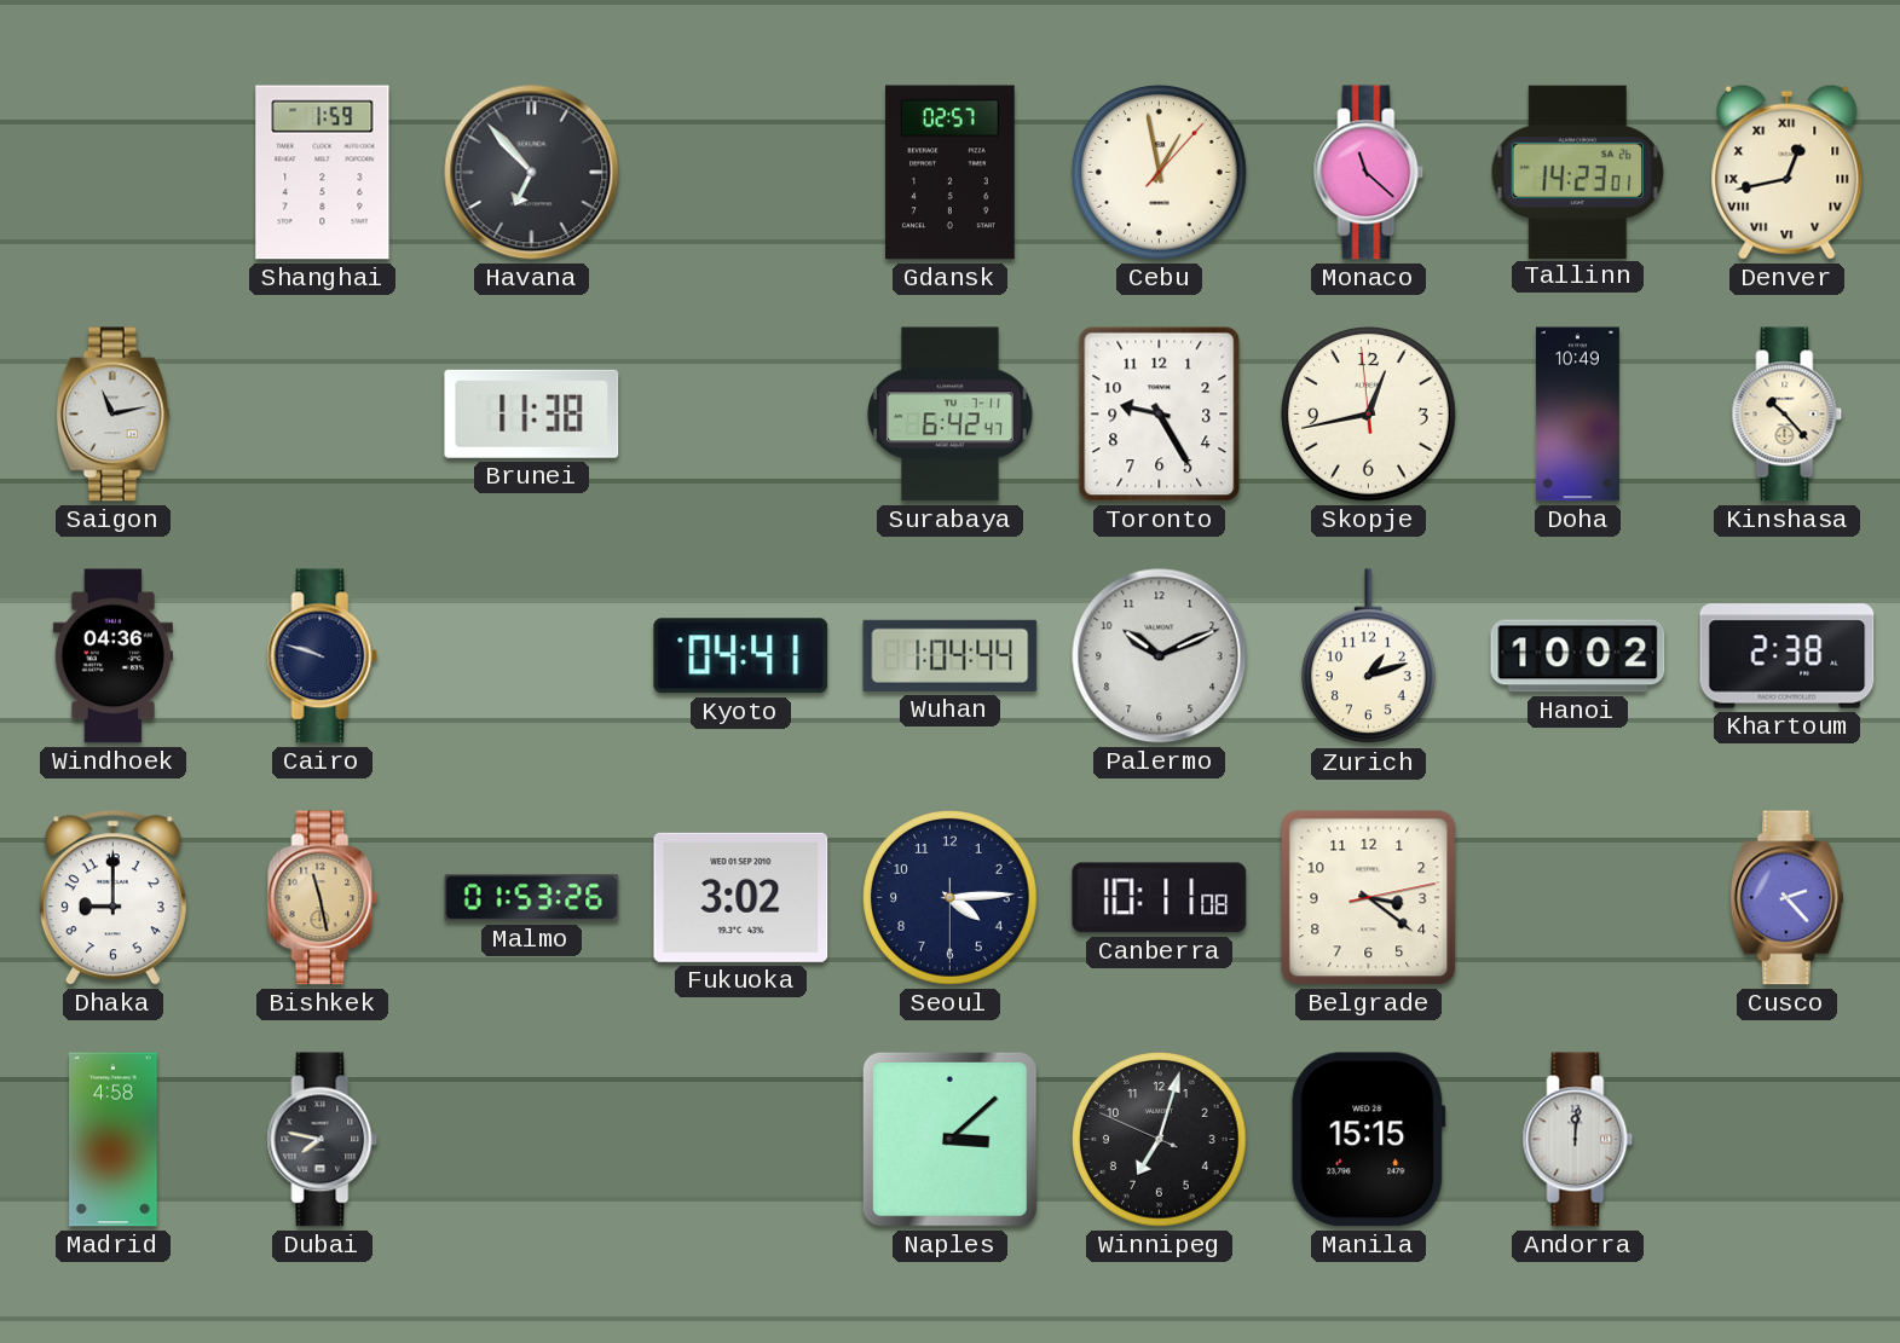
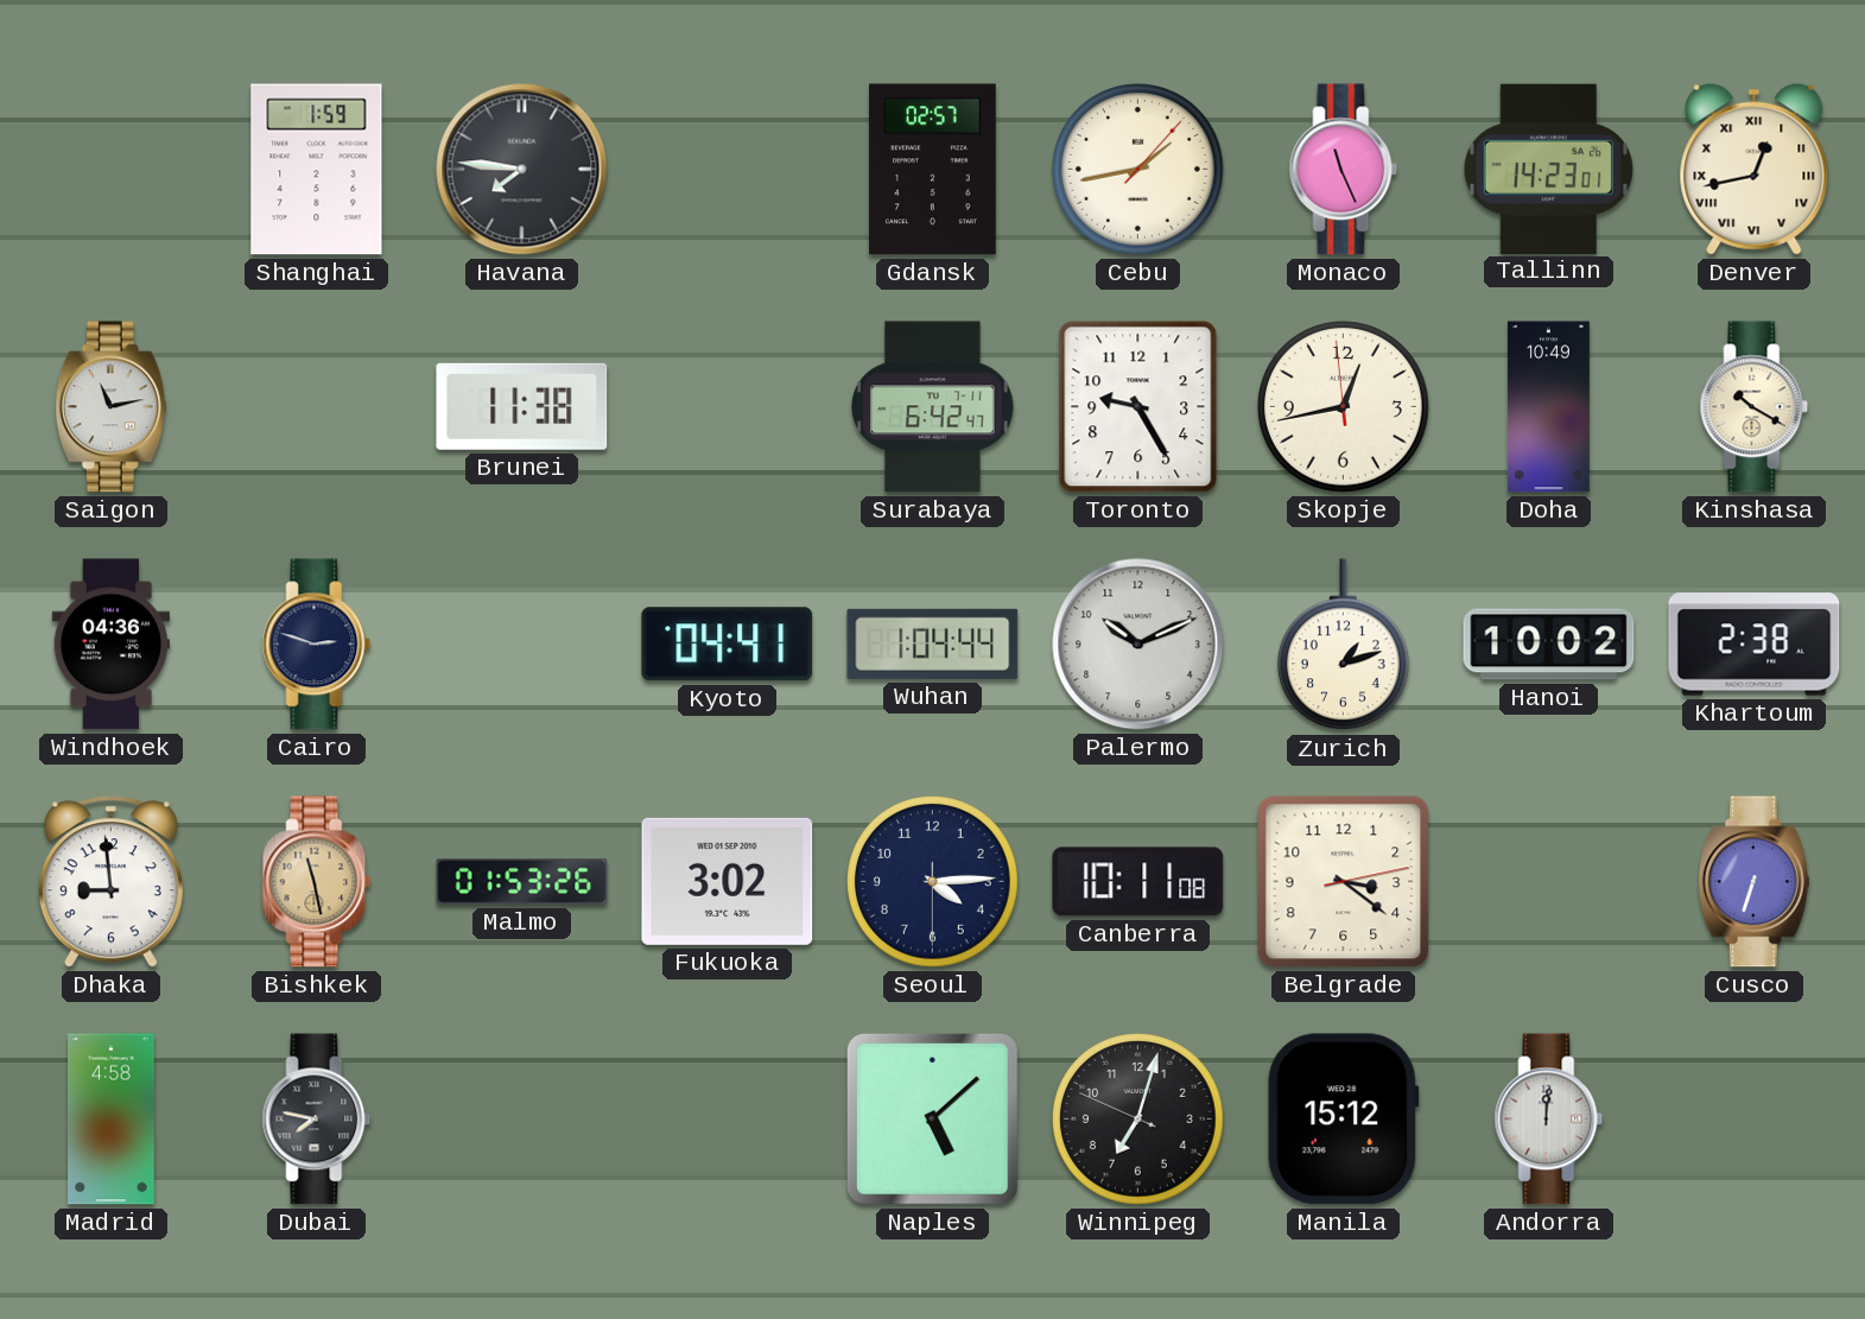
Havana: 6:53 -> 7:46 (522, 170)
Cebu: 12:58 -> 1:43 (1138, 170)
Monaco: 11:22 -> 11:26 (1344, 170)
Kinshasa: 10:23 -> 10:20 (1755, 407)
Cairo: 9:48 -> 2:48 (317, 645)
Dhaka: 9:00 -> 8:59 (110, 882)
Cusco: 2:23 -> 6:33 (1753, 882)
Naples: 3:08 -> 5:08 (932, 1118)
Manila: 15:15 -> 15:12 (1344, 1120)
